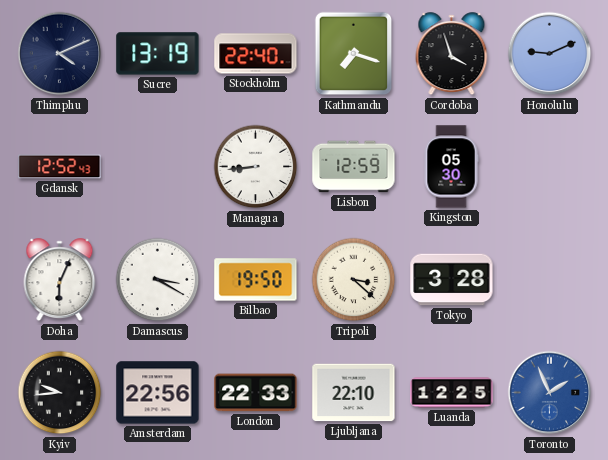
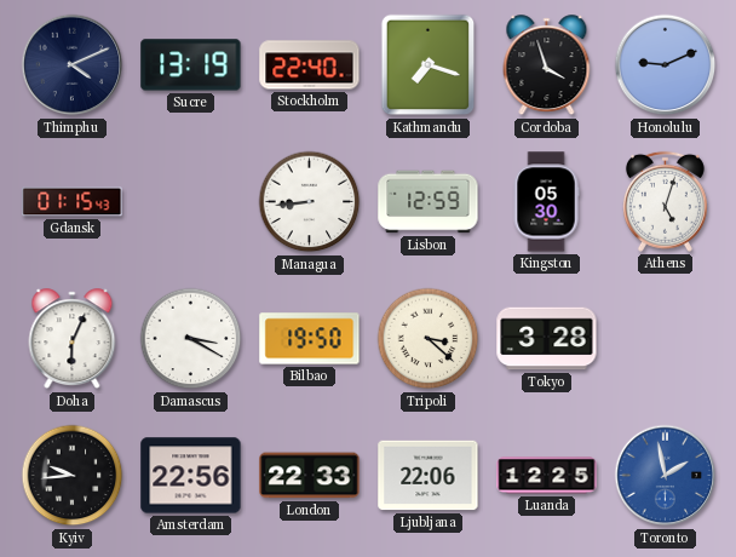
Gdansk: 12:52 -> 01:15 (73, 202)
Athens: none -> 5:03 (665, 201)
Ljubljana: 22:10 -> 22:06 (429, 476)
Toronto: 1:56 -> 1:58 (666, 476)
